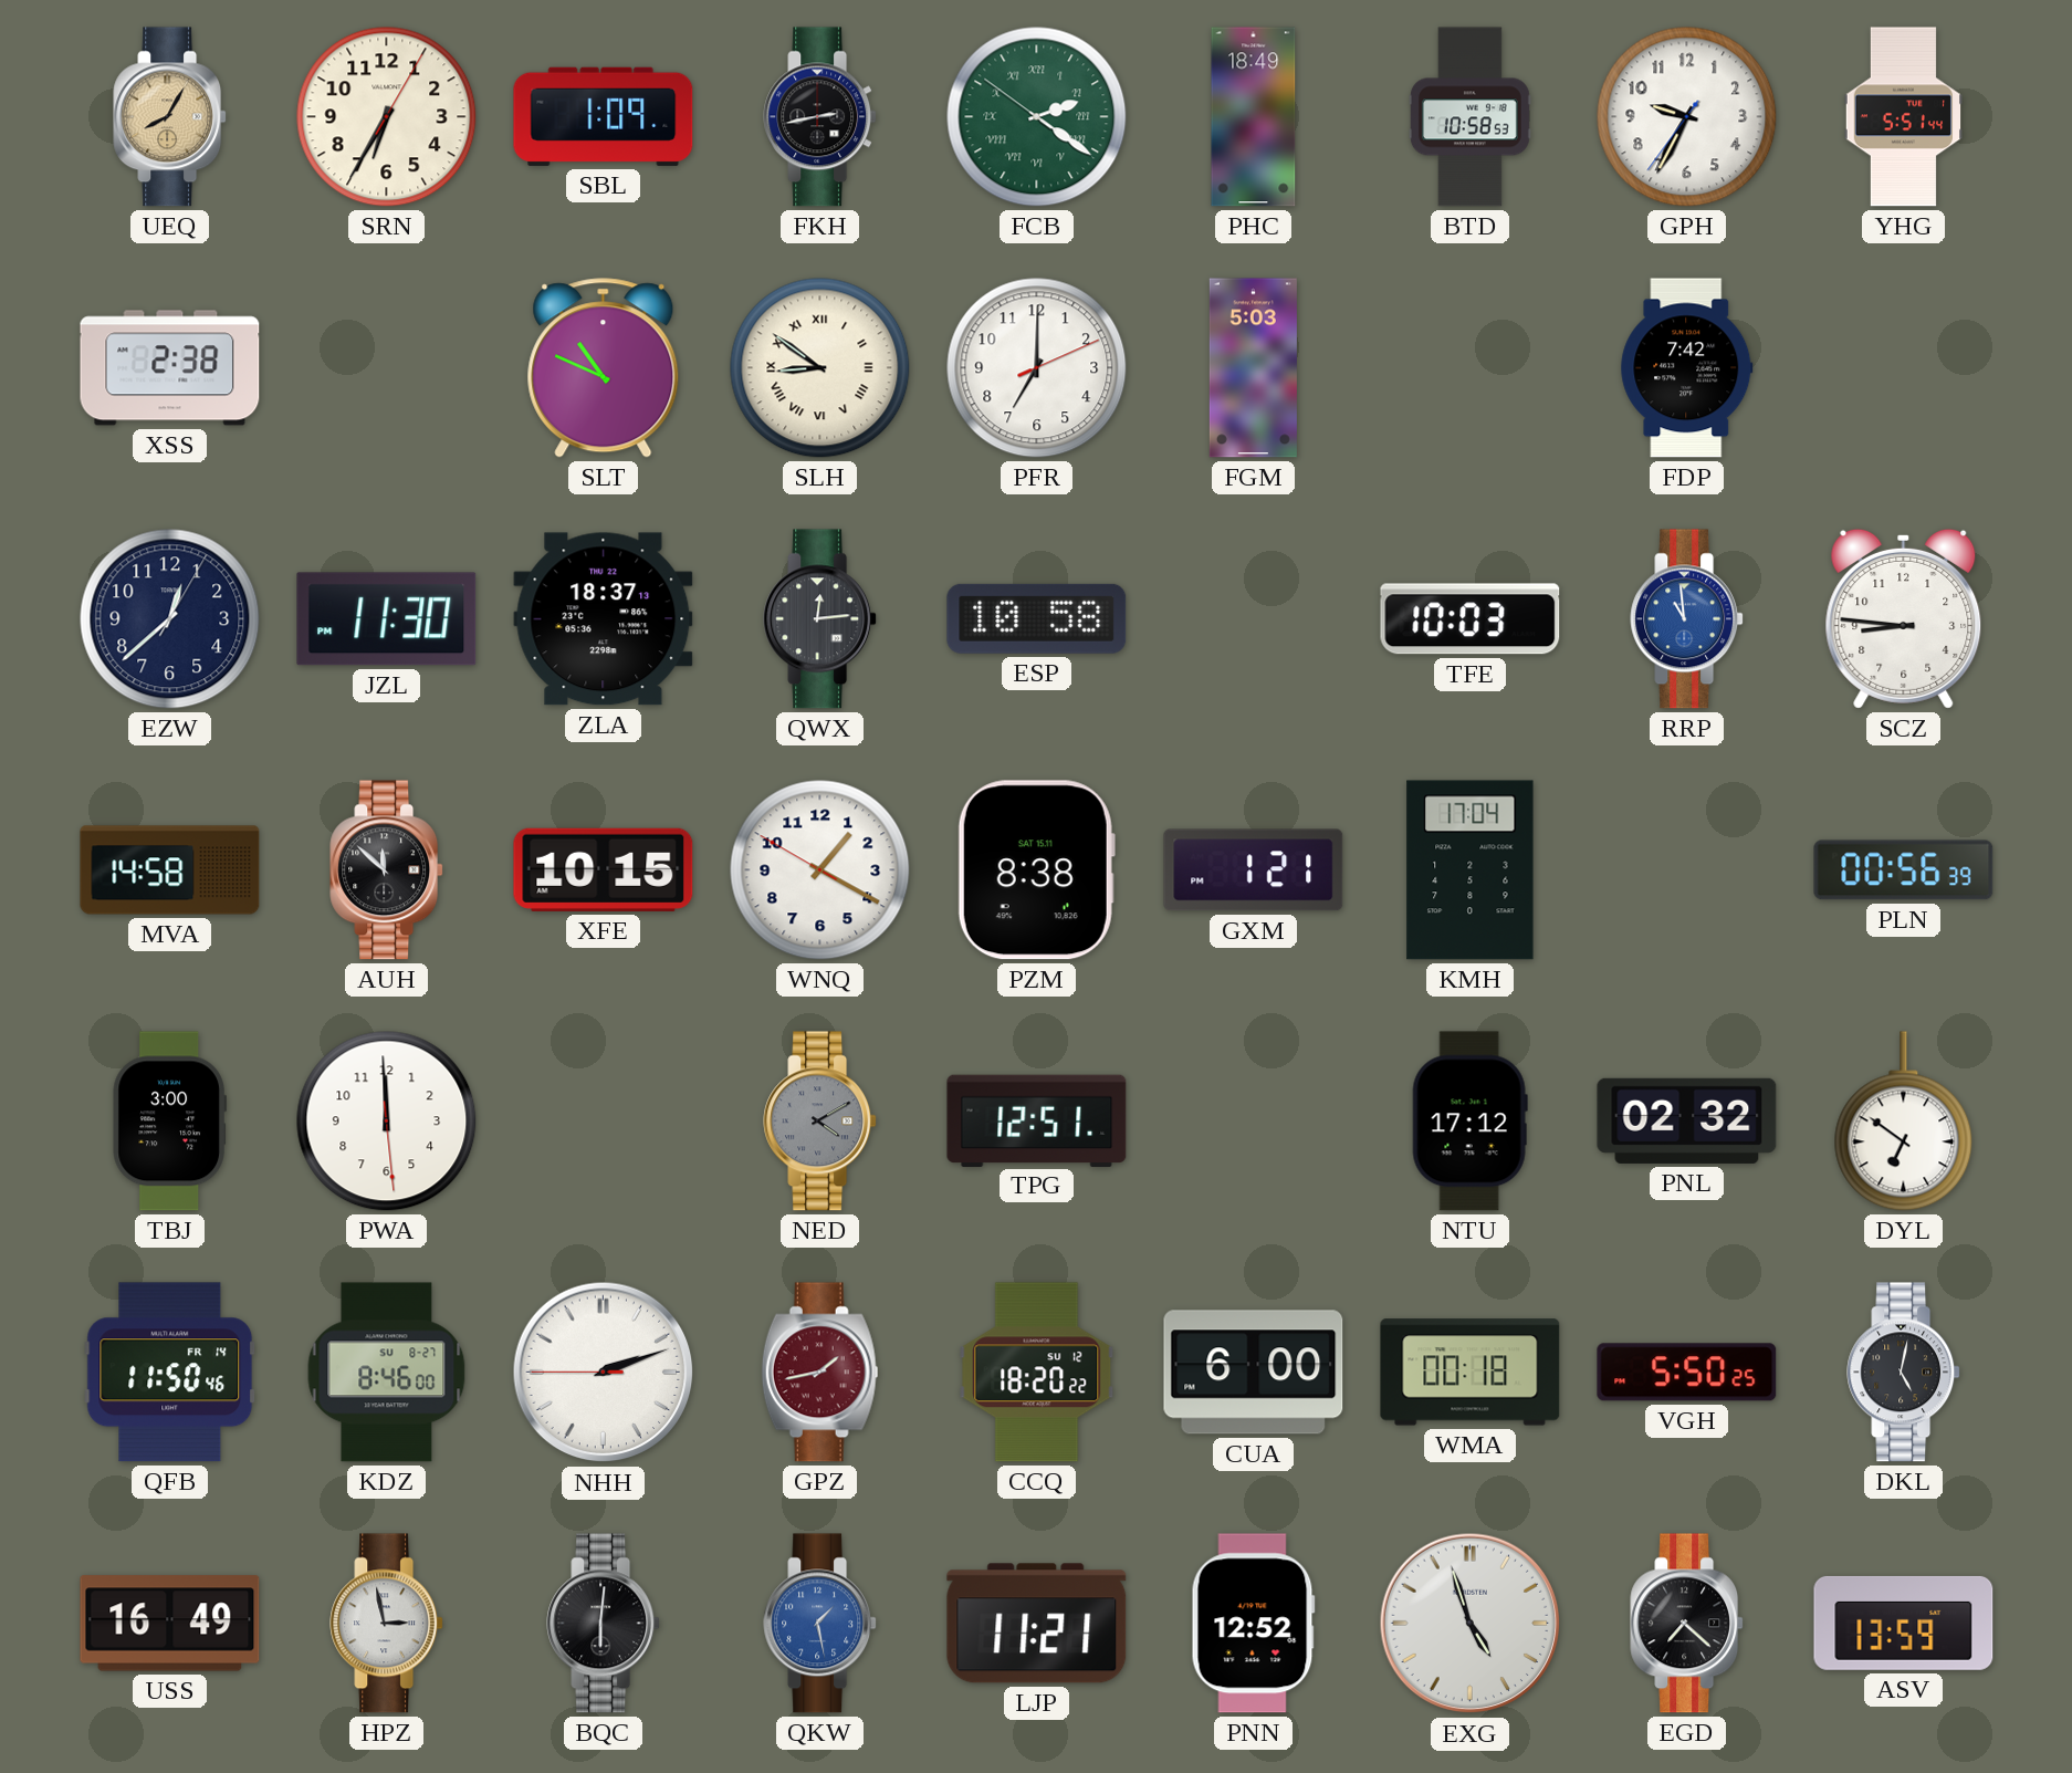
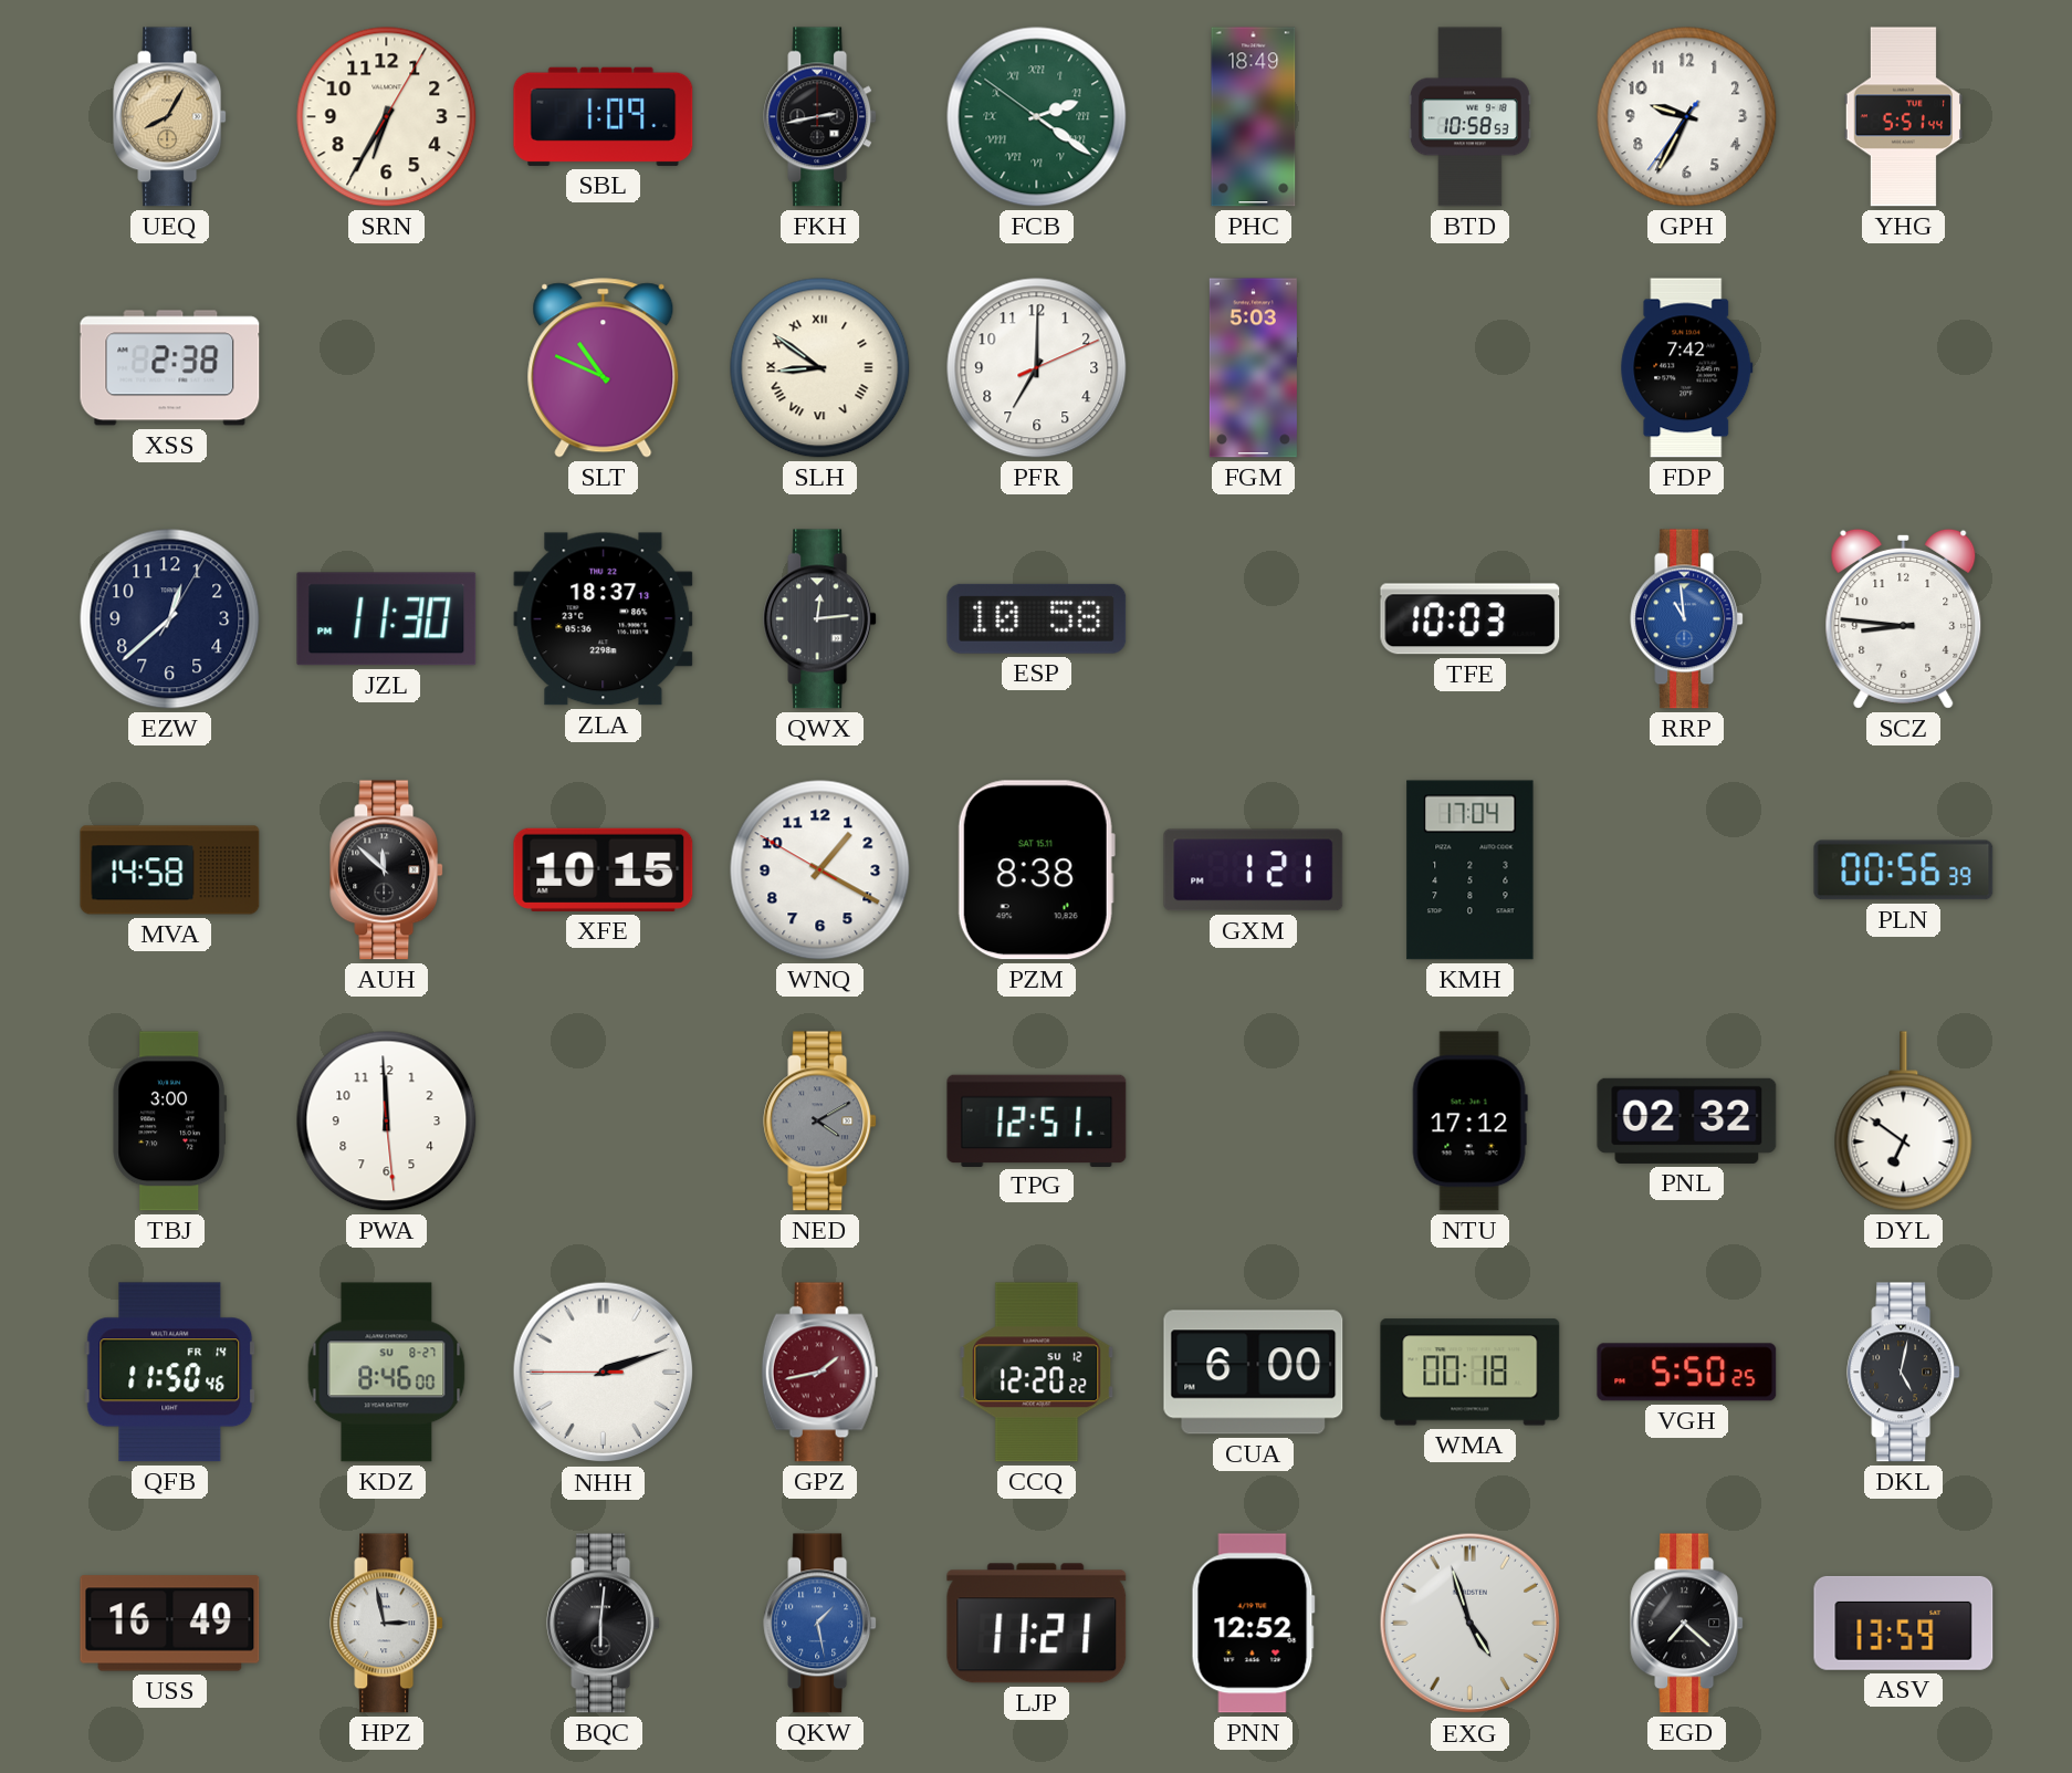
CCQ: 18:20 -> 12:20 (1037, 1373)
